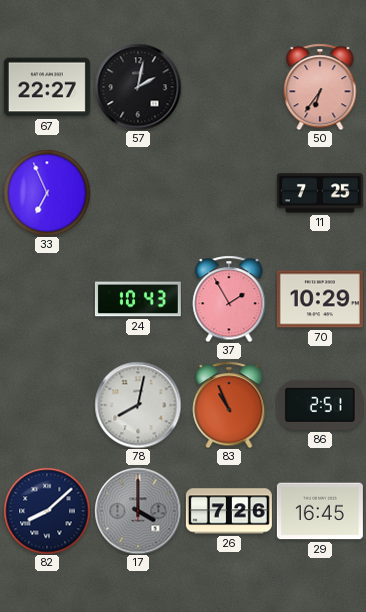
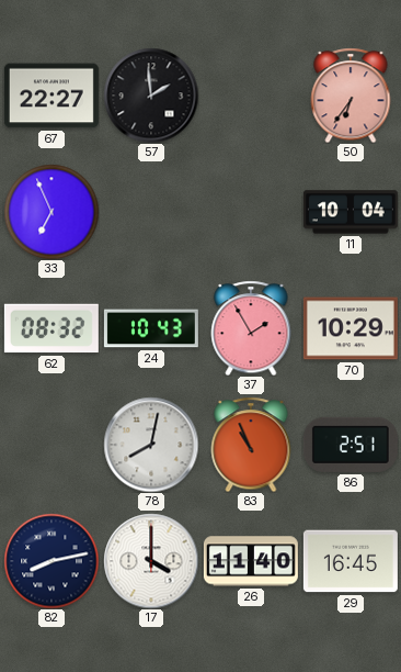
57: 2:02 -> 1:59 (151, 96)
11: 7:25 -> 10:04 (351, 212)
62: none -> 08:32 (51, 328)
82: 8:08 -> 8:13 (51, 561)
17 dial: grey -> white (151, 561)
26: 7:26 -> 11:40 (251, 561)
